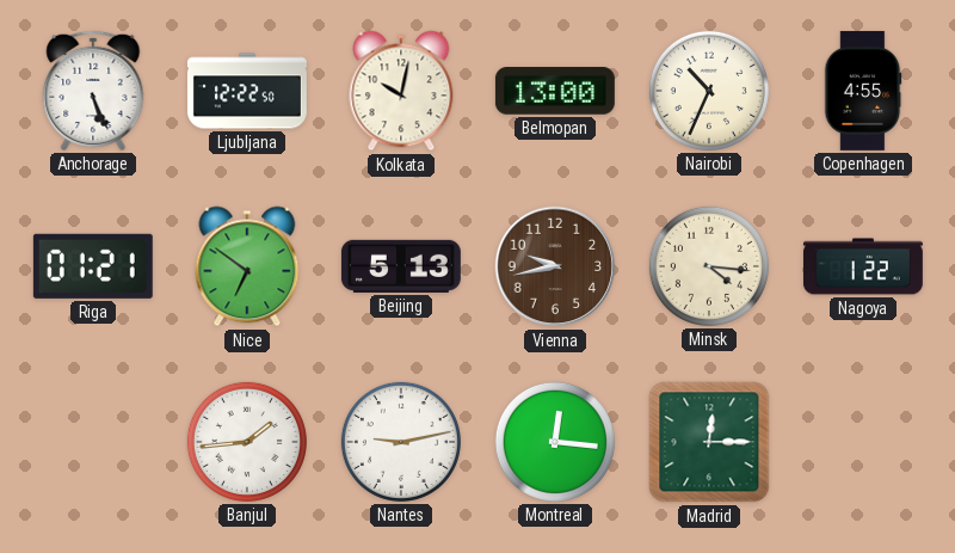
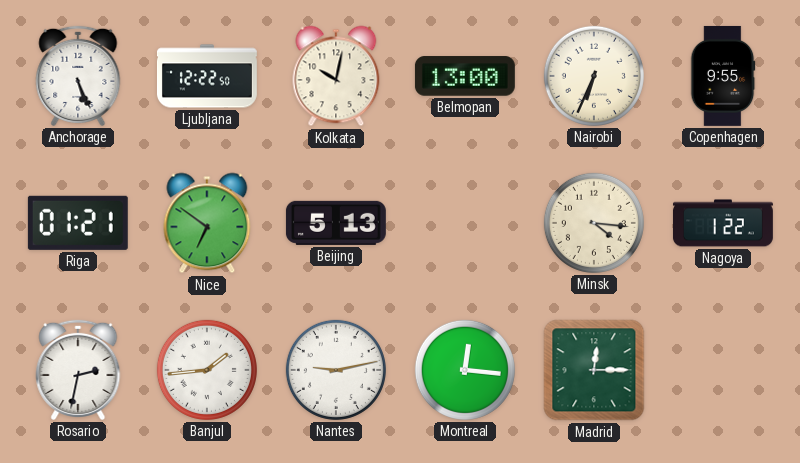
Nairobi: 10:34 -> 6:34 (594, 76)
Copenhagen: 4:55 -> 9:55 (723, 76)
Vienna: 9:43 -> none (555, 266)
Rosario: none -> 2:32 (78, 370)
